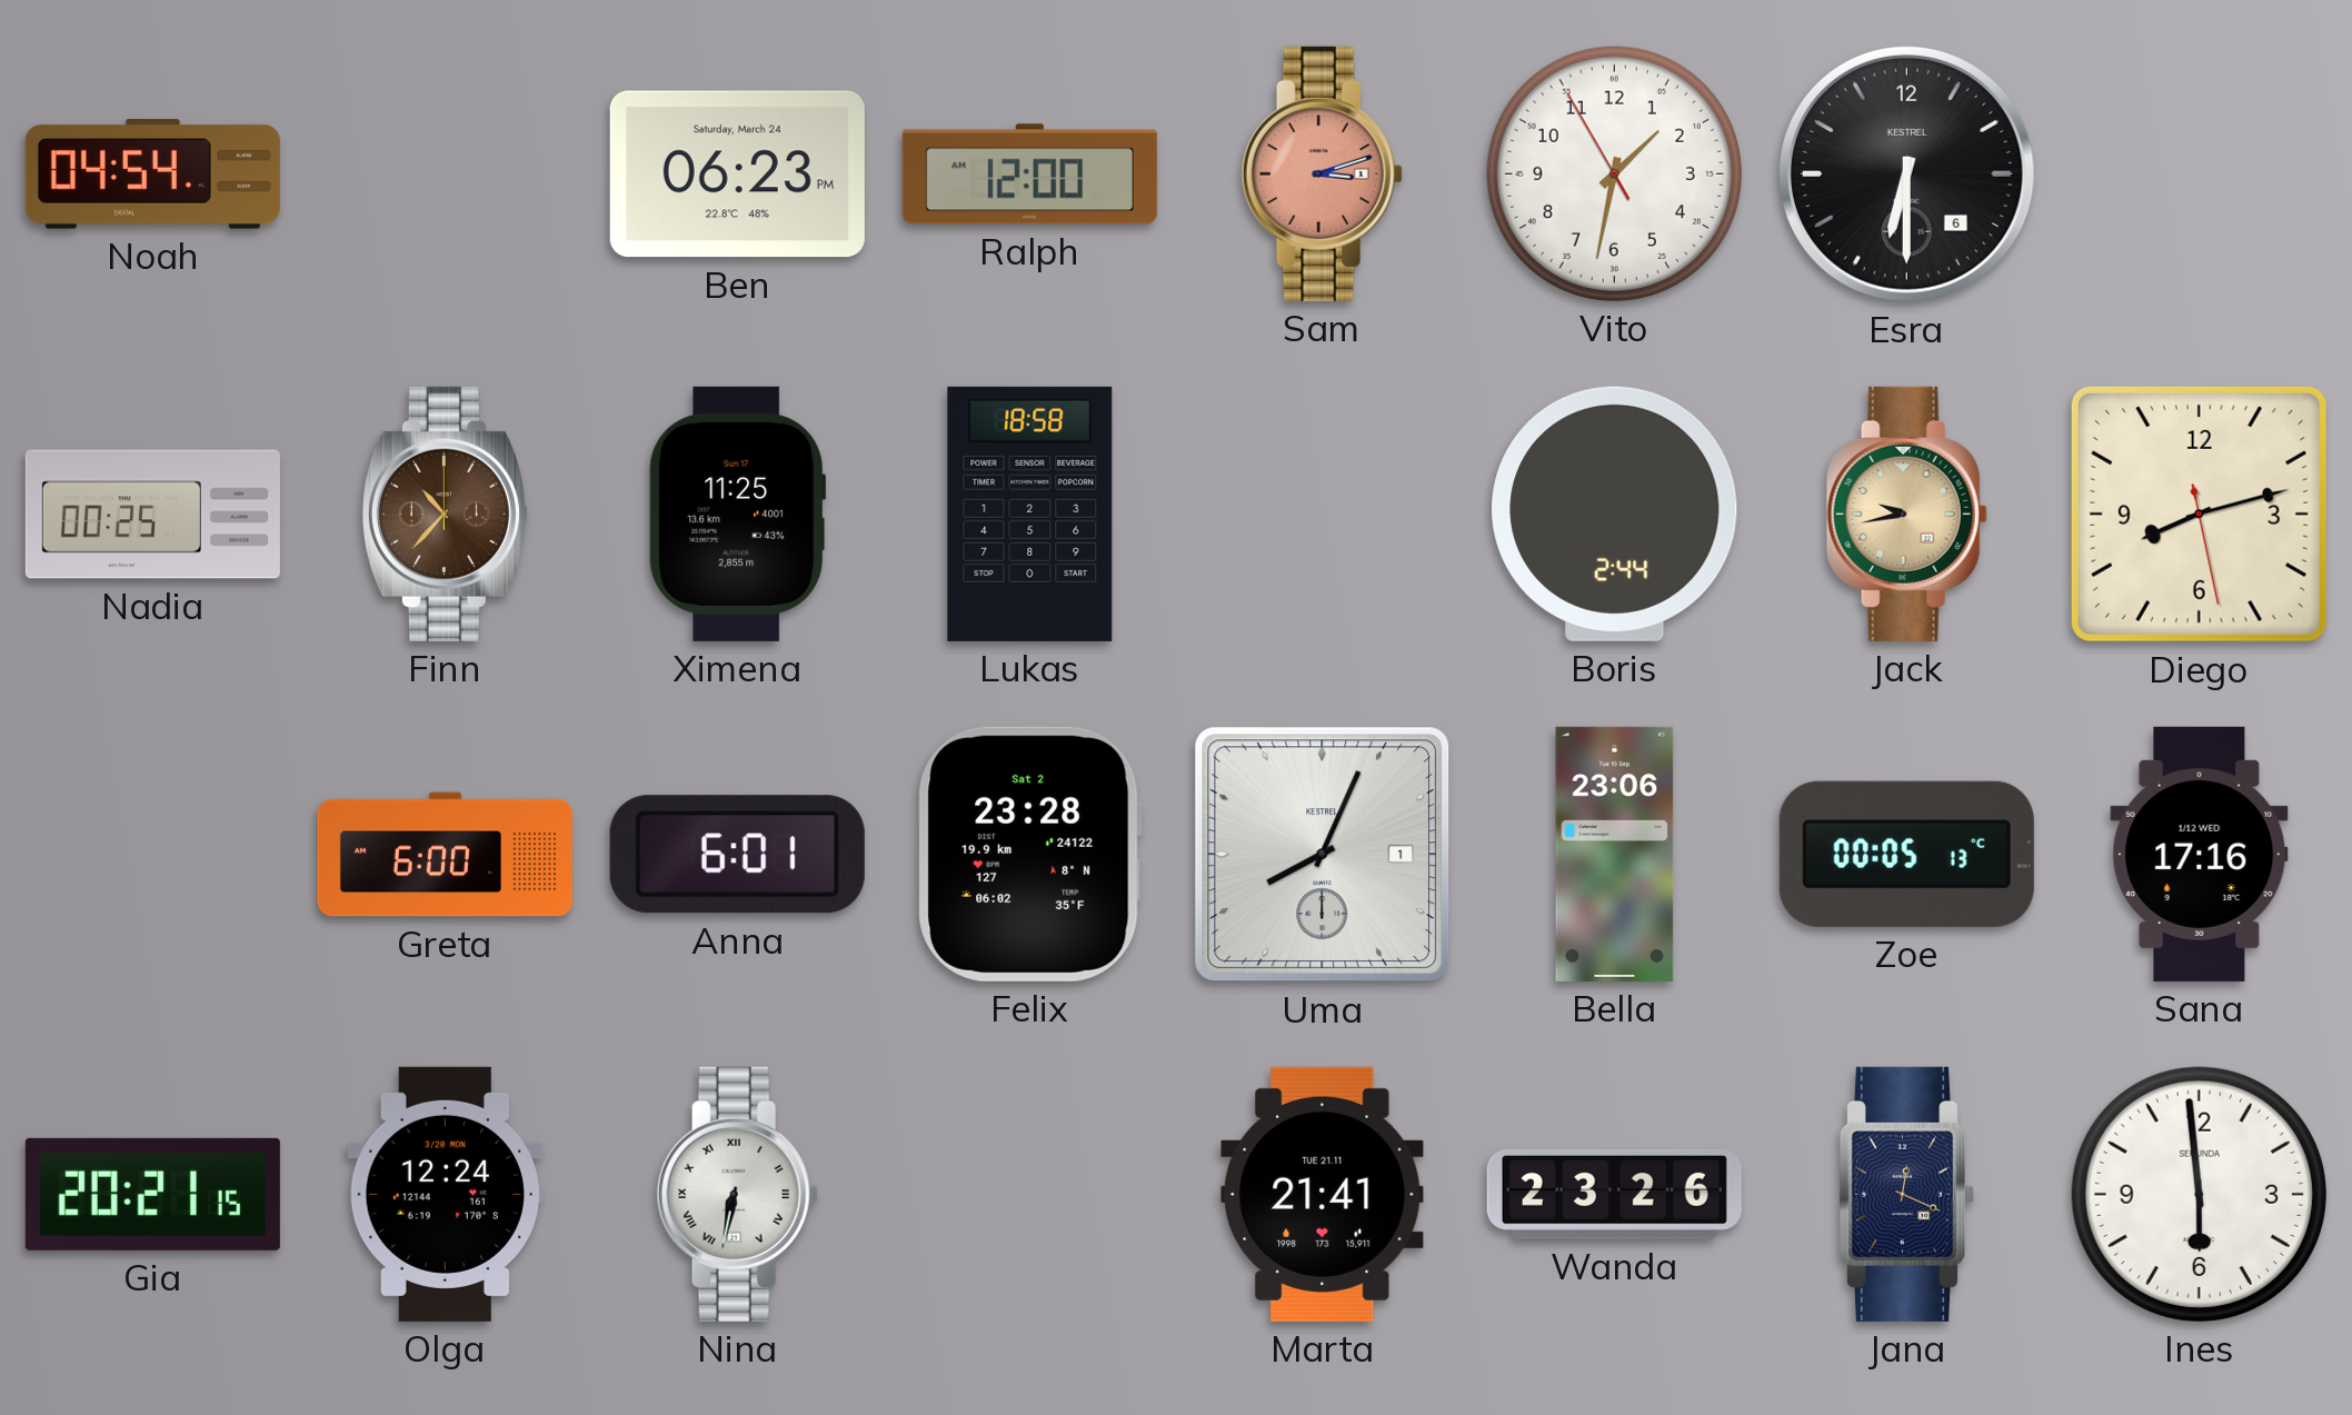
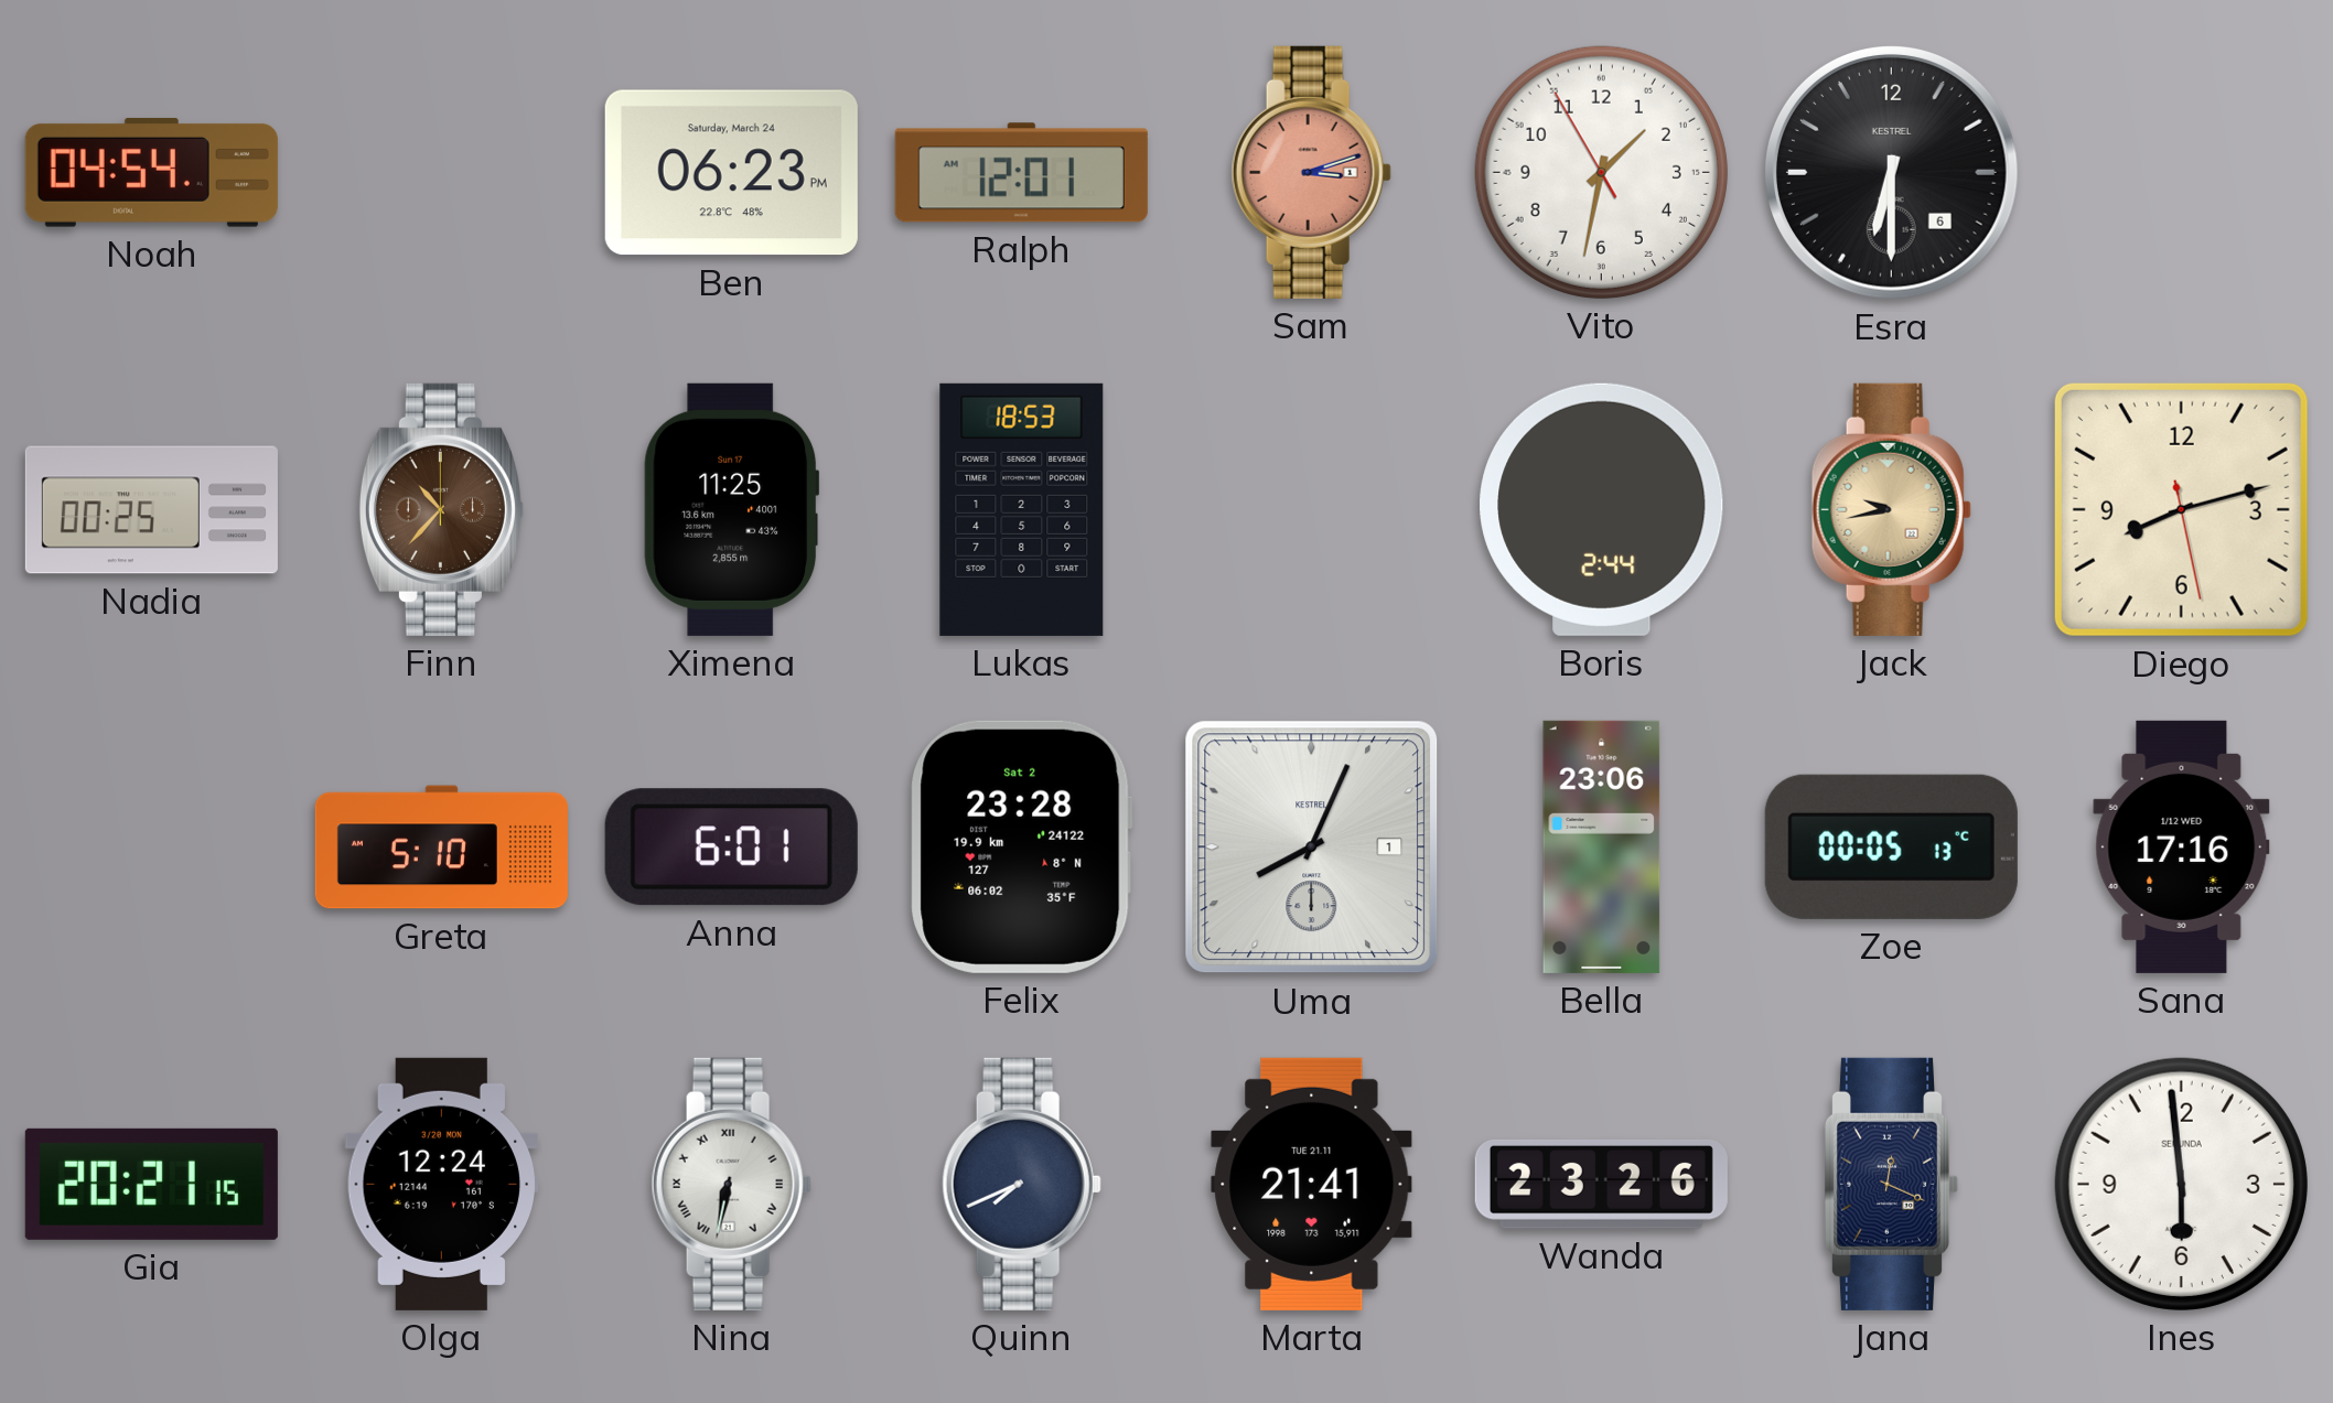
Ralph: 12:00 -> 12:01 (1021, 173)
Lukas: 18:58 -> 18:53 (1022, 509)
Greta: 6:00 -> 5:10 (441, 848)
Quinn: none -> 7:41 (1021, 1184)
